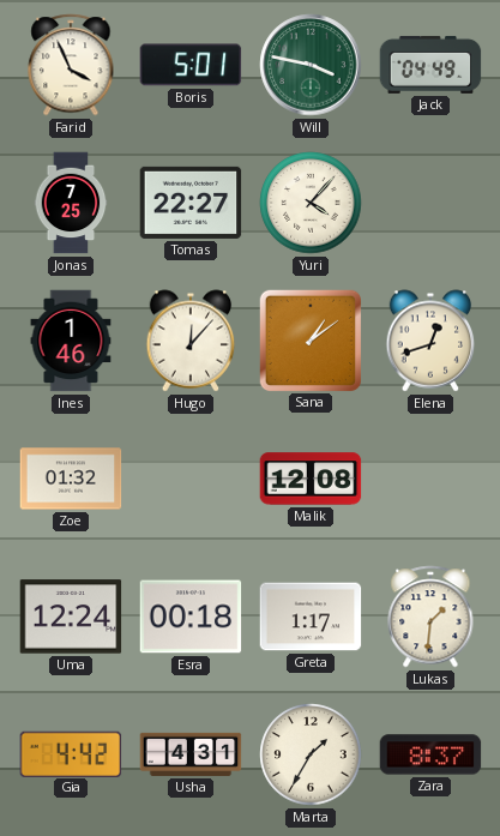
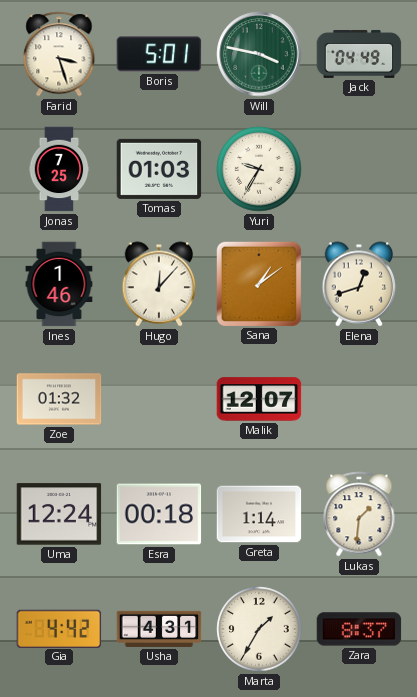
Farid: 3:56 -> 3:27 (59, 54)
Tomas: 22:27 -> 01:03 (159, 169)
Yuri: 4:07 -> 9:35 (259, 169)
Malik: 12:08 -> 12:07 (259, 399)
Greta: 1:17 -> 1:14 (259, 514)
